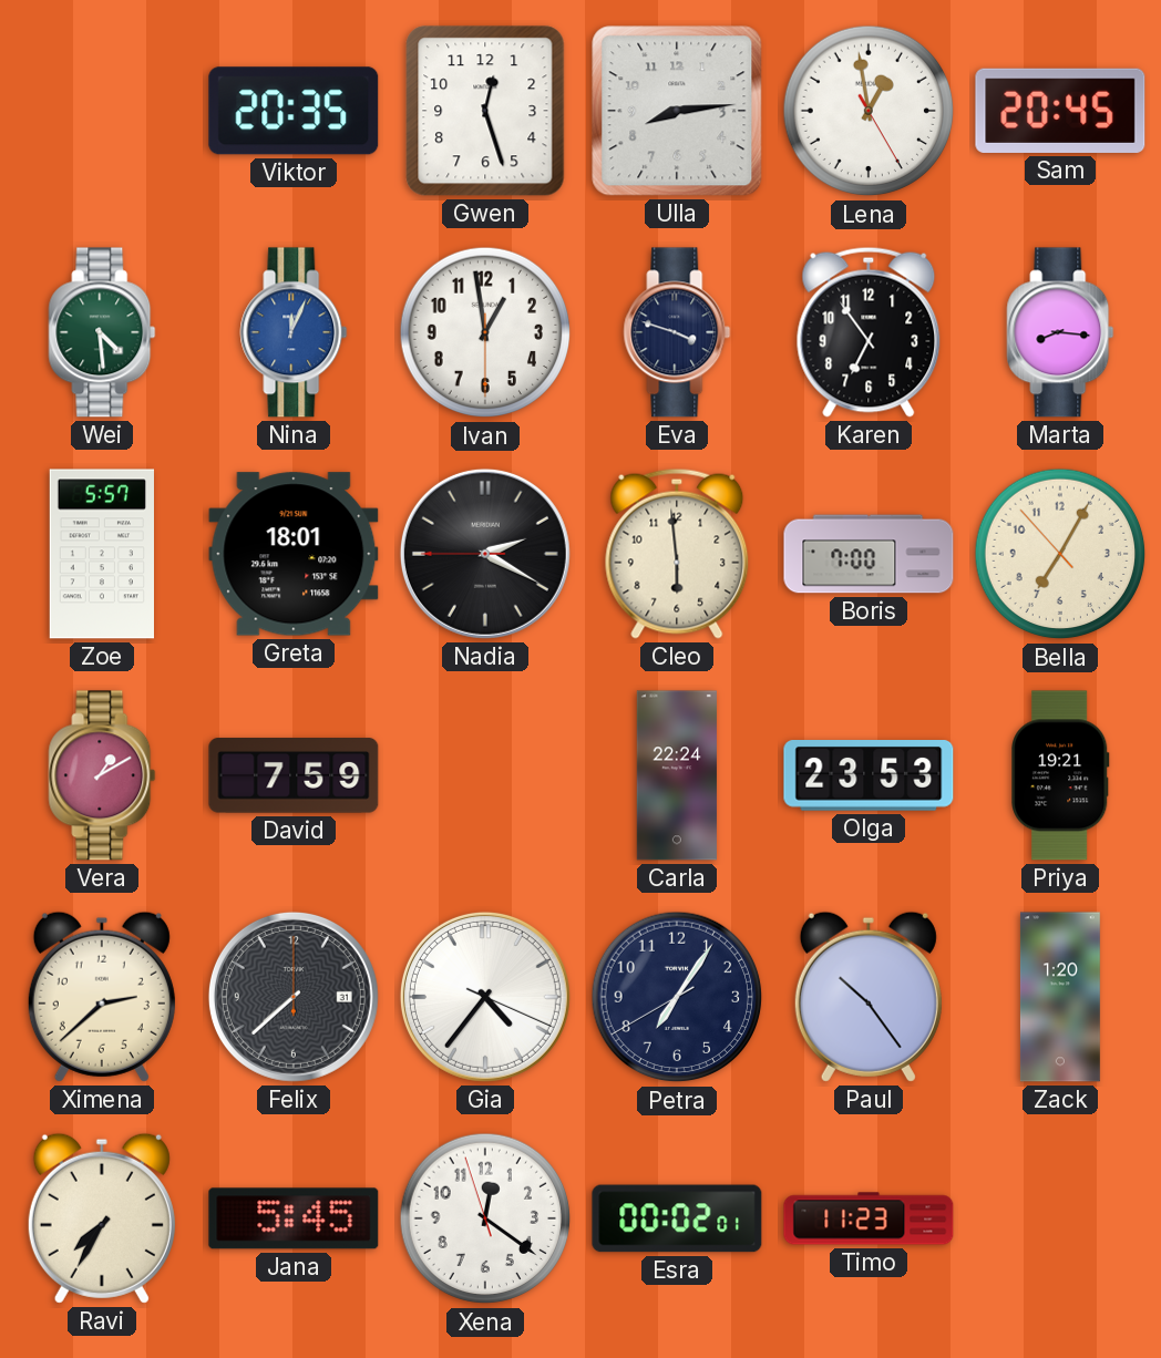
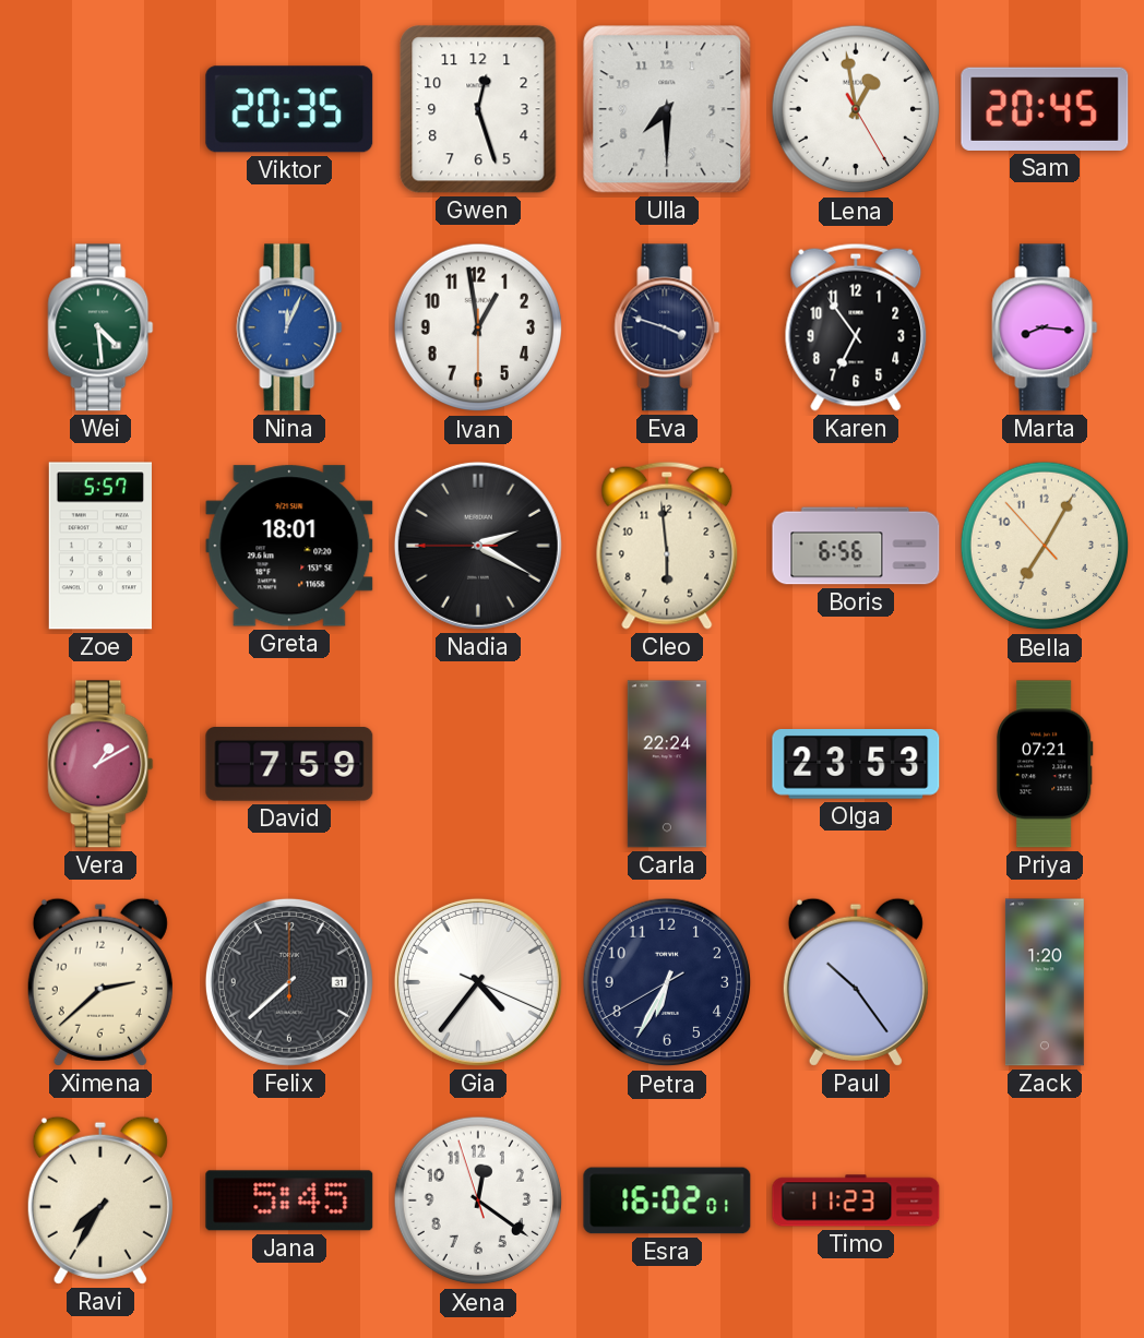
Ulla: 8:14 -> 7:30 (667, 109)
Boris: 7:00 -> 6:56 (856, 546)
Priya: 19:21 -> 07:21 (1045, 764)
Petra: 7:05 -> 6:34 (667, 982)
Esra: 00:02 -> 16:02 (667, 1200)
